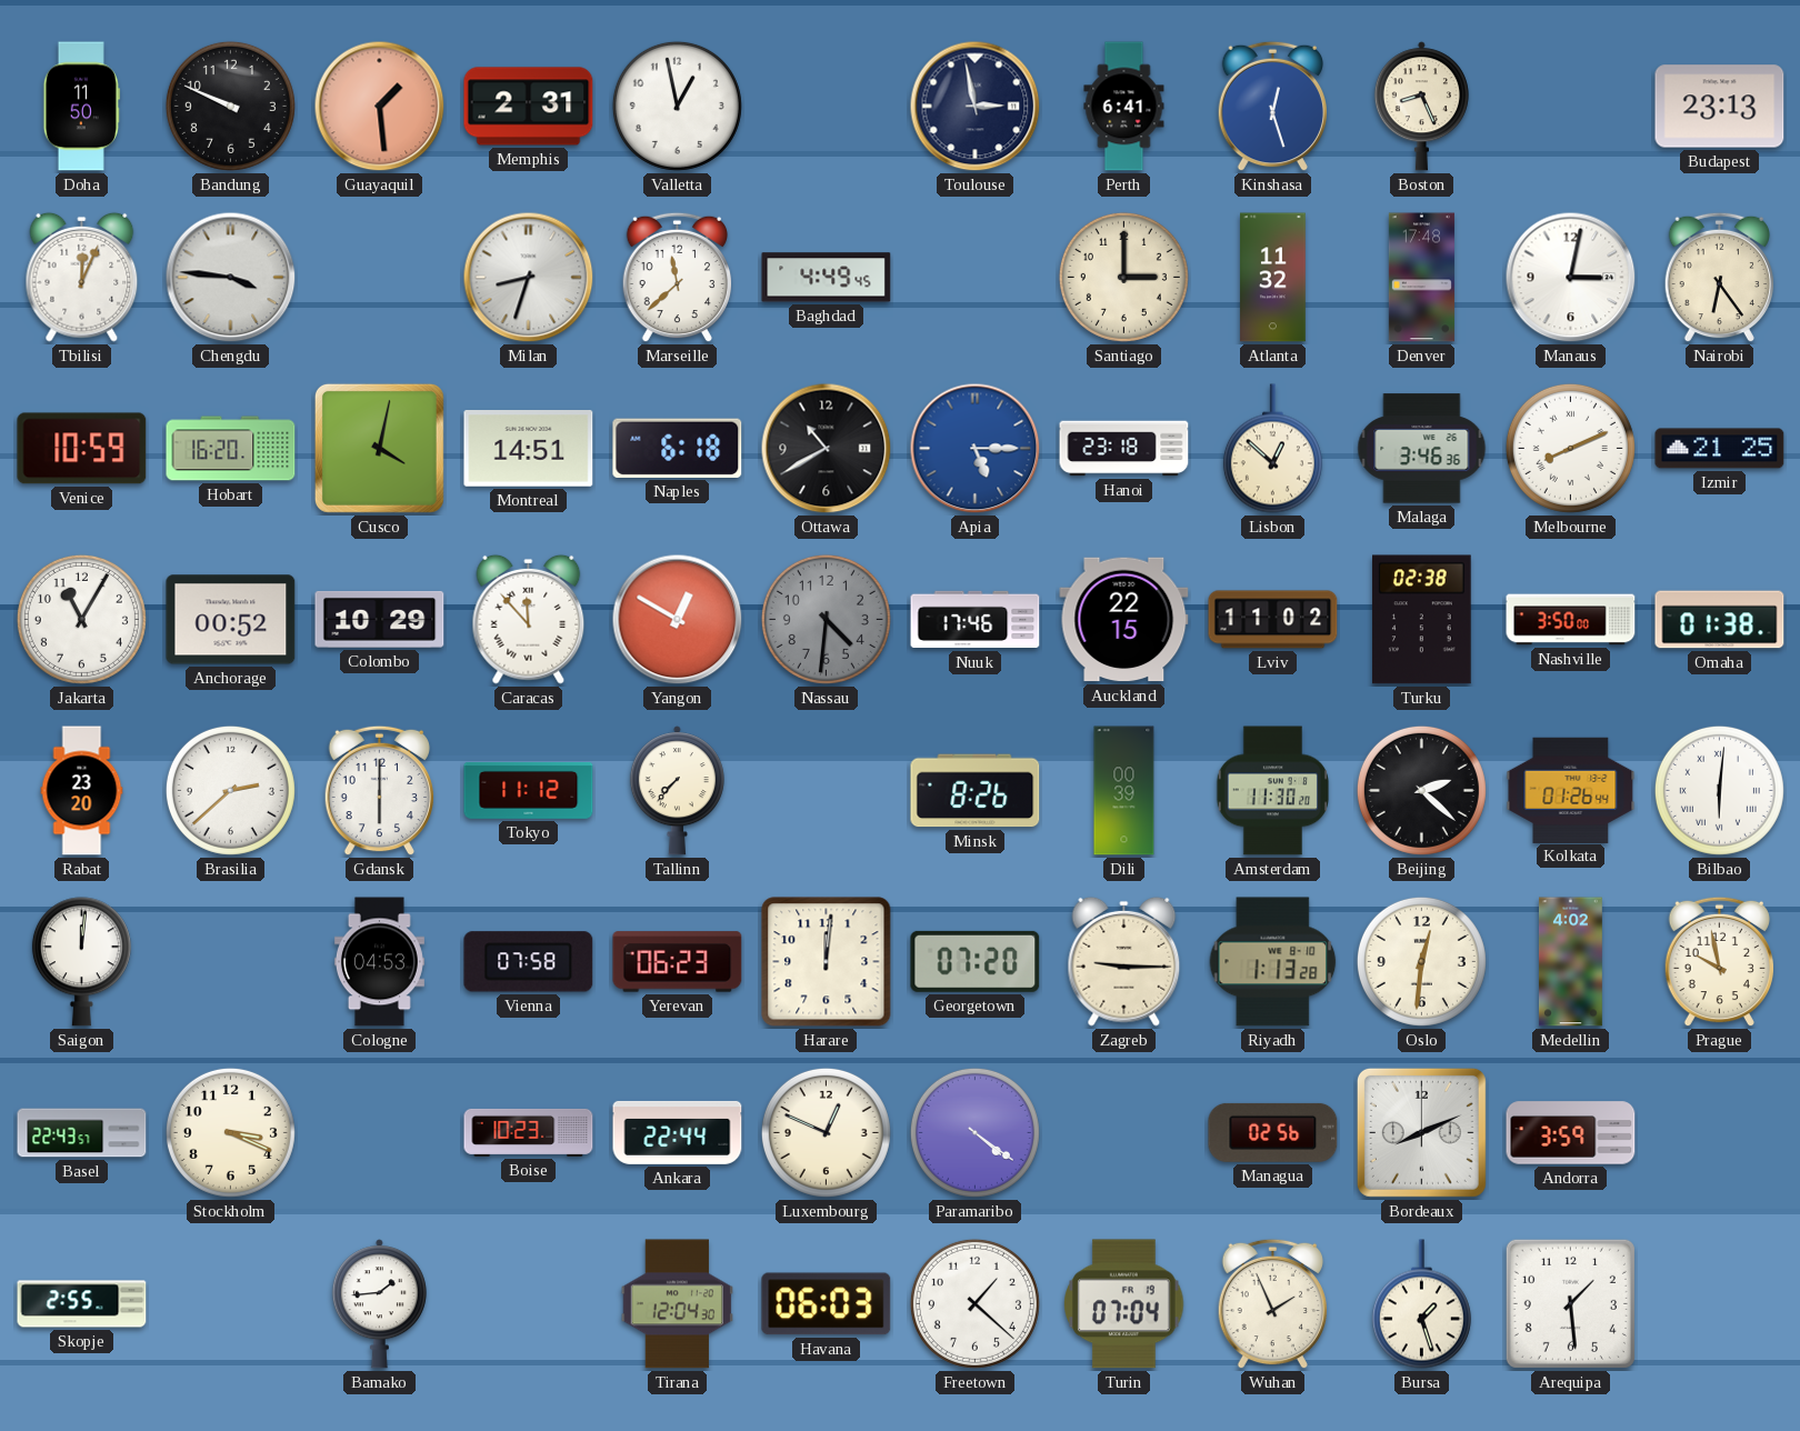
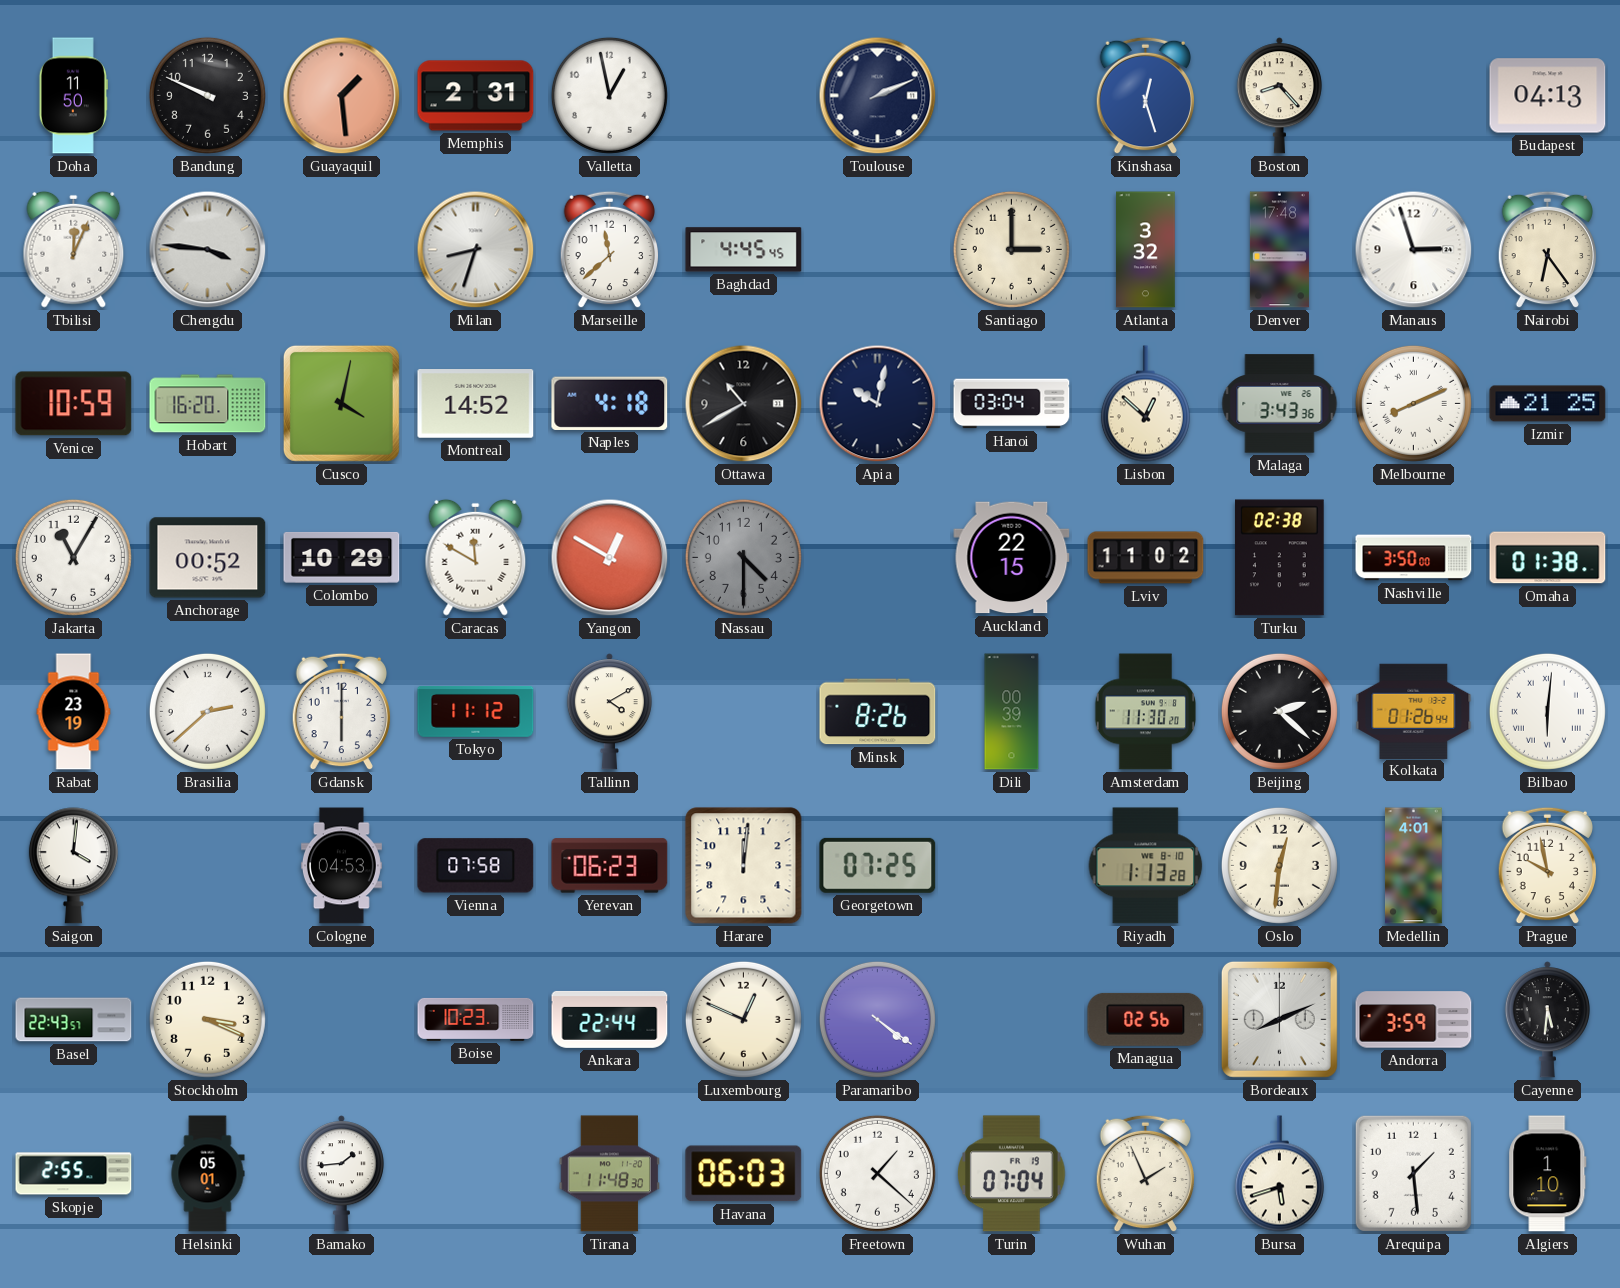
Toulouse: 2:58 -> 2:11 (878, 96)
Perth: 6:41 -> none (1124, 107)
Boston: 8:26 -> 8:23 (1279, 96)
Budapest: 23:13 -> 04:13 (1548, 96)
Baghdad: 4:49 -> 4:45 (744, 250)
Atlanta: 11:32 -> 3:32 (1146, 250)
Manaus: 3:02 -> 2:57 (1414, 250)
Montreal: 14:51 -> 14:52 (476, 404)
Naples: 6:18 -> 4:18 (610, 403)
Apia: 5:15 -> 10:02 (878, 404)
Apia dial: blue -> navy (878, 404)
Hanoi: 23:18 -> 03:04 (1012, 404)
Malaga: 3:46 -> 3:43 (1280, 404)
Caracas: 11:53 -> 11:50 (476, 557)
Nassau: 4:31 -> 4:30 (743, 557)
Nuuk: 17:46 -> none (976, 620)
Rabat: 23:20 -> 23:19 (74, 712)
Tallinn: 7:37 -> 4:10 (609, 712)
Saigon: 12:01 -> 4:01 (73, 866)
Georgetown: 07:20 -> 07:25 (878, 865)
Zagreb: 9:15 -> none (1124, 961)
Medellin: 4:02 -> 4:01 (1414, 866)
Cayenne: none -> 5:31 (1547, 1020)
Helsinki: none -> 05:01 (208, 1174)
Tirana: 12:04 -> 11:48 (609, 1174)
Bursa: 1:27 -> 5:42 (1279, 1174)
Algiers: none -> 1:10 (1548, 1174)
